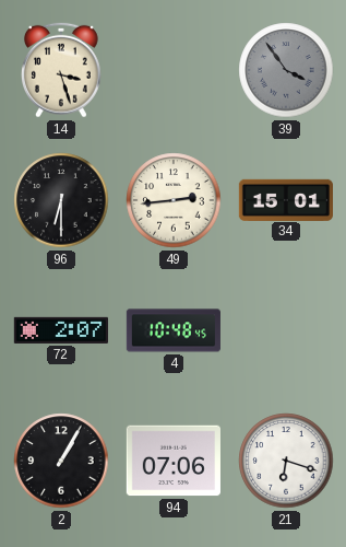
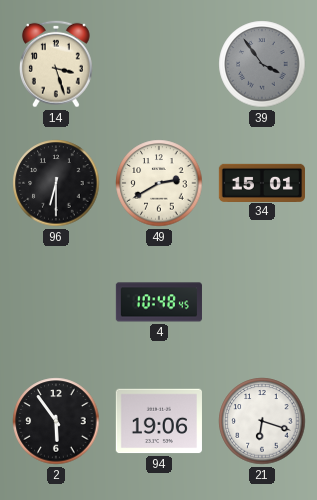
49: 2:44 -> 2:40 (159, 183)
72: 2:07 -> none (61, 330)
2: 1:05 -> 5:54 (56, 421)
94: 07:06 -> 19:06 (159, 421)
